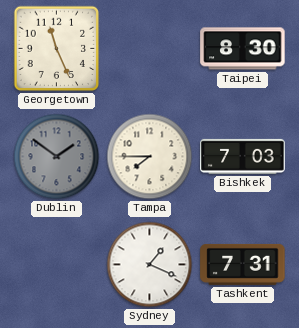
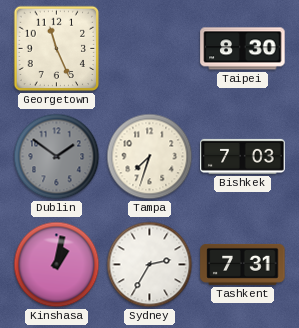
Tampa: 7:45 -> 7:33 (150, 157)
Kinshasa: none -> 1:02 (57, 265)
Sydney: 1:19 -> 2:35 (150, 265)
